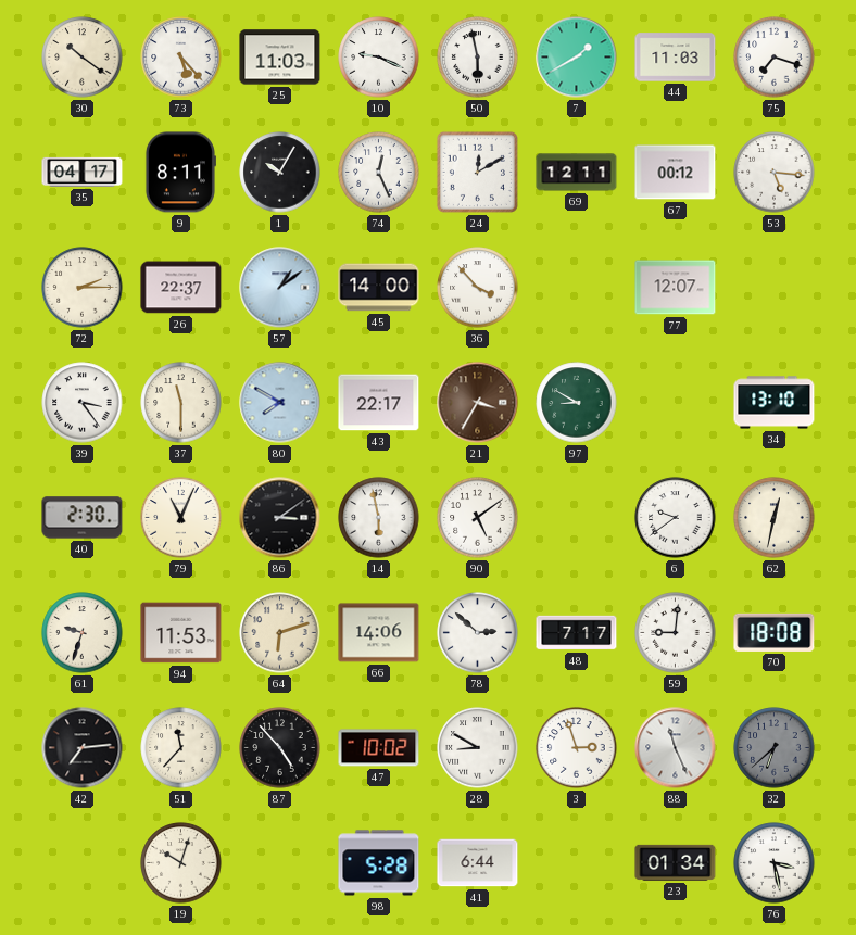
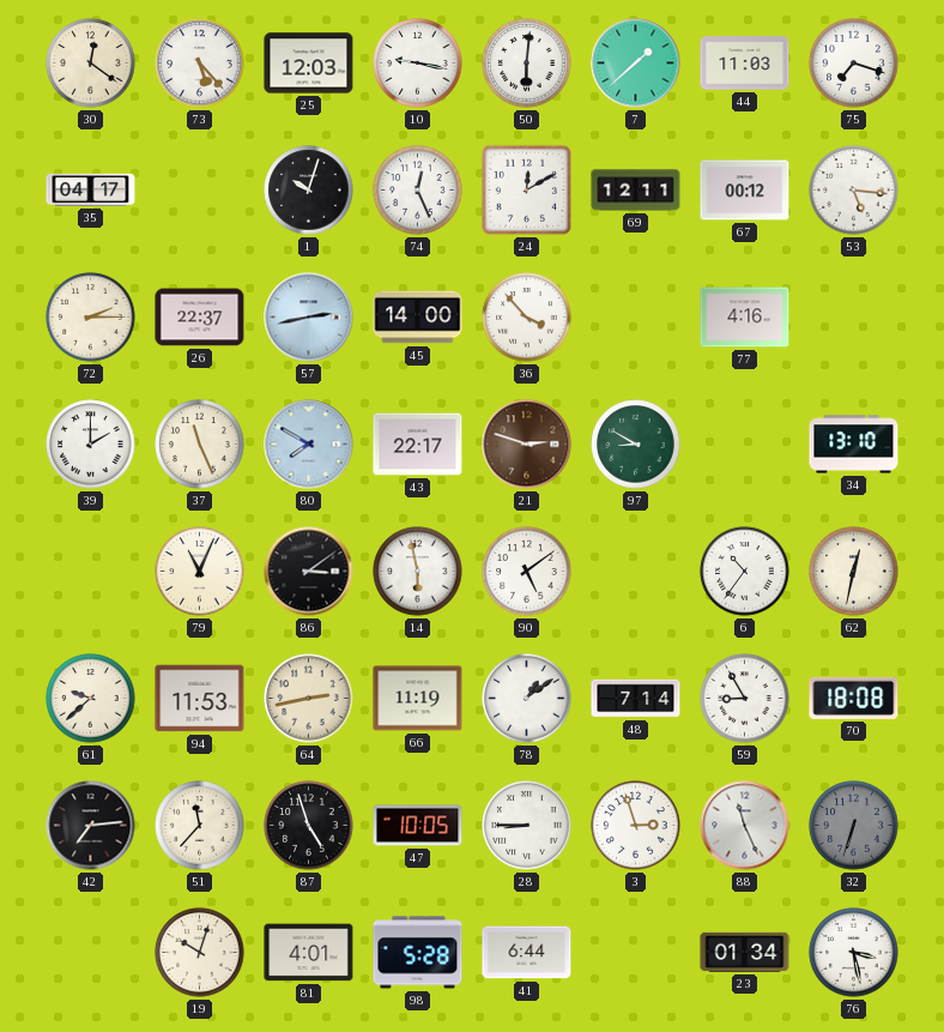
30: 10:21 -> 12:21 (91, 64)
25: 11:03 -> 12:03 (309, 64)
10: 9:19 -> 9:17 (418, 64)
50: 5:58 -> 6:01 (527, 64)
7: 1:40 -> 1:38 (636, 64)
9: 8:11 -> none (180, 173)
1: 10:05 -> 10:03 (309, 191)
57: 1:09 -> 2:43 (309, 318)
77: 12:07 -> 4:16 (745, 318)
39: 3:24 -> 2:00 (91, 445)
37: 11:30 -> 11:26 (200, 445)
21: 3:35 -> 2:48 (527, 445)
40: 2:30 -> none (83, 518)
6: 9:39 -> 10:36 (745, 572)
61: 9:33 -> 9:38 (91, 699)
64: 6:12 -> 2:43 (309, 699)
66: 14:06 -> 11:19 (418, 699)
78: 2:52 -> 1:09 (527, 699)
48: 7:17 -> 7:14 (636, 699)
59: 9:01 -> 8:55 (745, 699)
87: 4:53 -> 4:57 (309, 826)
47: 10:02 -> 10:05 (418, 826)
28: 8:50 -> 8:45 (527, 826)
32: 6:38 -> 6:33 (854, 826)
81: none -> 4:01 (309, 953)
